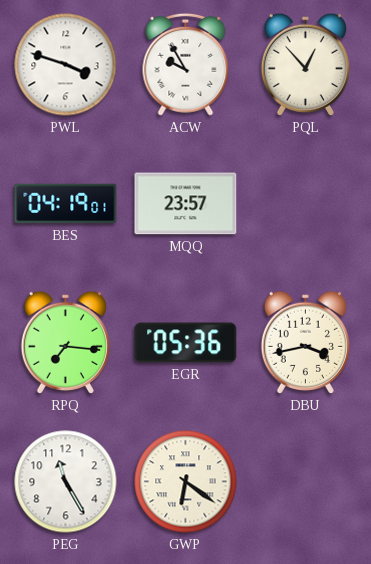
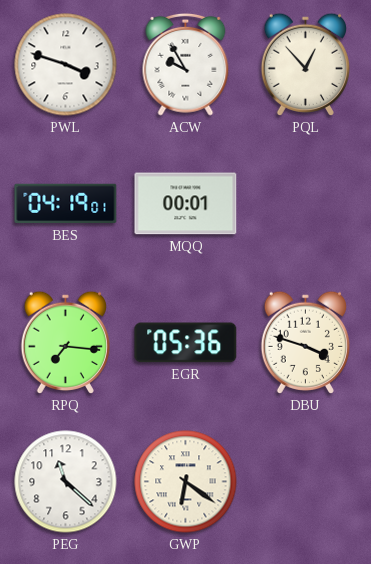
MQQ: 23:57 -> 00:01 (186, 204)
DBU: 3:43 -> 3:48 (305, 342)
PEG: 11:25 -> 11:22 (66, 482)
